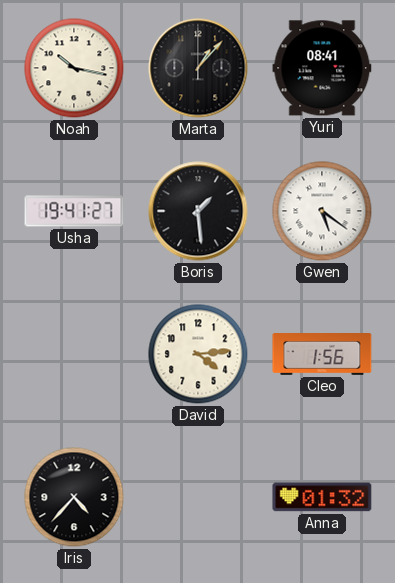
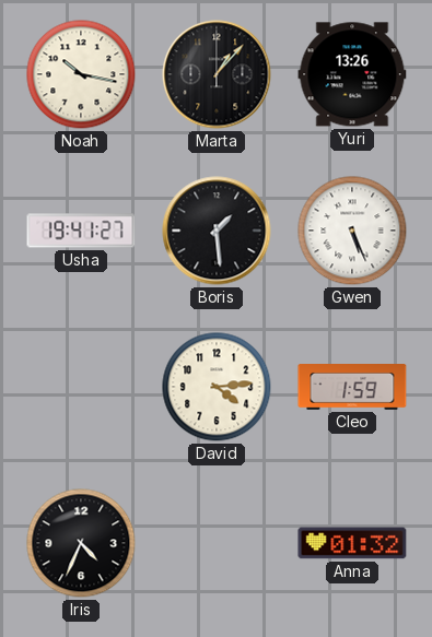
Yuri: 08:41 -> 13:26 (352, 74)
Gwen: 5:21 -> 5:26 (352, 231)
Cleo: 1:56 -> 1:59 (352, 388)
Iris: 4:37 -> 4:34 (81, 543)
